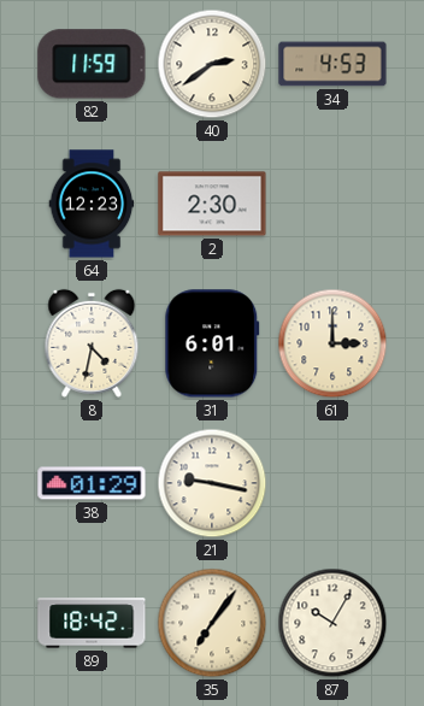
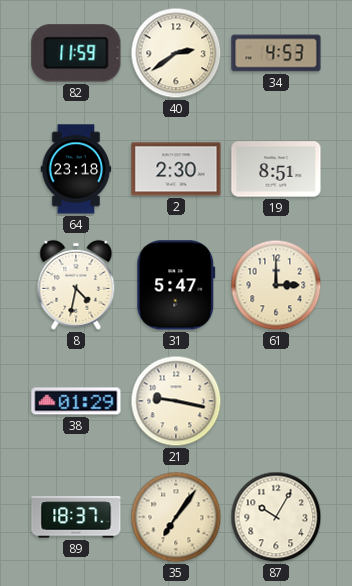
64: 12:23 -> 23:18 (76, 169)
19: none -> 8:51 (276, 169)
31: 6:01 -> 5:47 (176, 285)
89: 18:42 -> 18:37 (76, 517)
